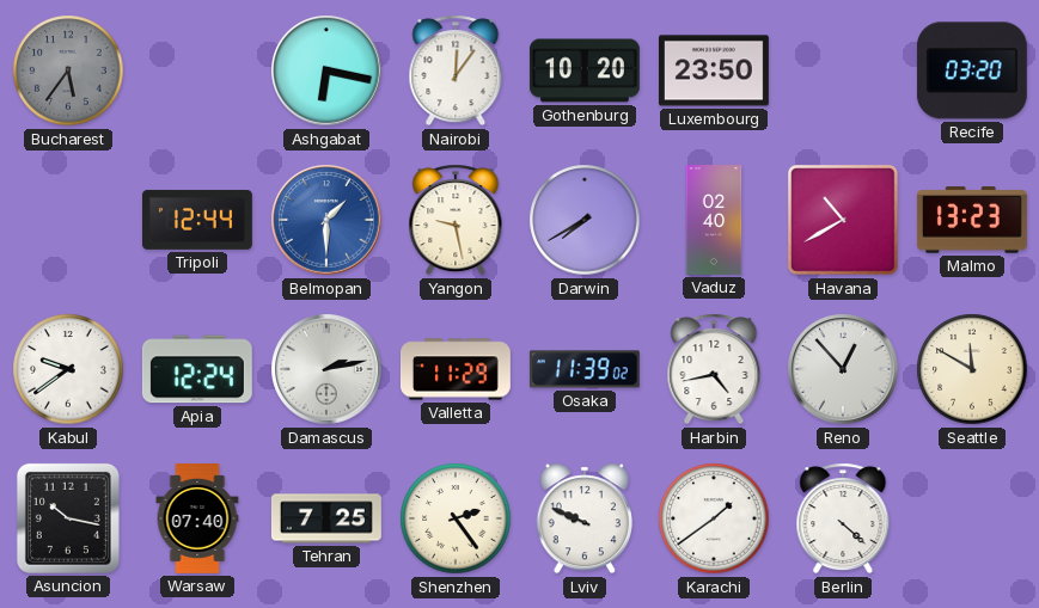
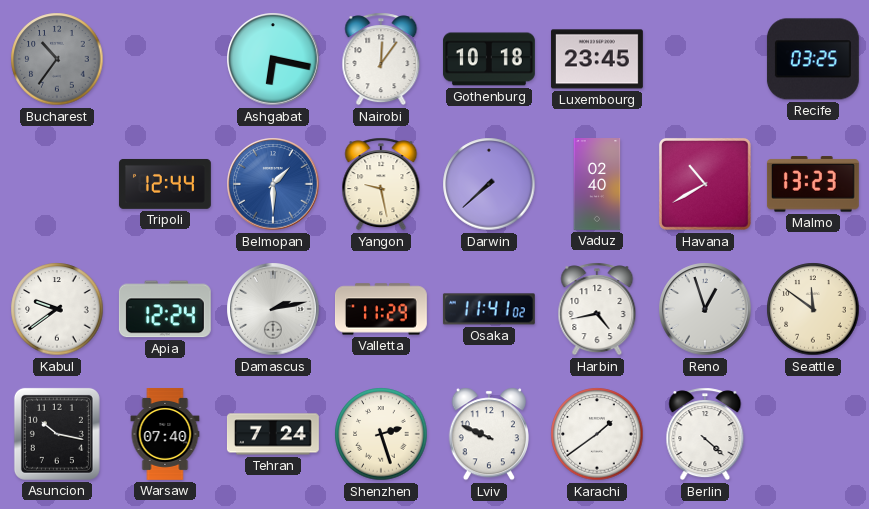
Bucharest: 5:36 -> 10:36 (57, 59)
Gothenburg: 10:20 -> 10:18 (489, 59)
Luxembourg: 23:50 -> 23:45 (597, 59)
Recife: 03:20 -> 03:25 (813, 59)
Darwin: 7:40 -> 7:38 (489, 184)
Osaka: 11:39 -> 11:41 (489, 309)
Reno: 12:53 -> 12:57 (705, 309)
Seattle: 11:50 -> 11:51 (813, 309)
Tehran: 7:25 -> 7:24 (273, 434)
Shenzhen: 2:24 -> 2:27 (381, 434)
